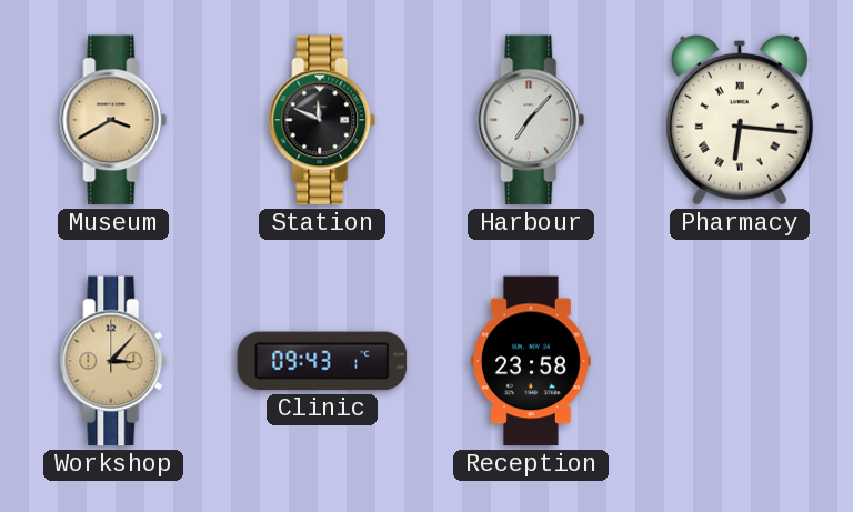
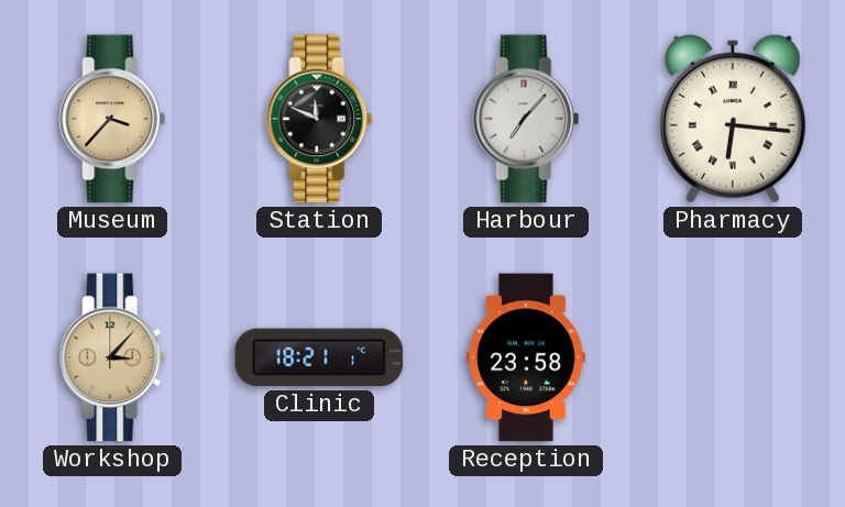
Museum: 3:40 -> 3:37 (112, 119)
Clinic: 09:43 -> 18:21 (319, 357)
